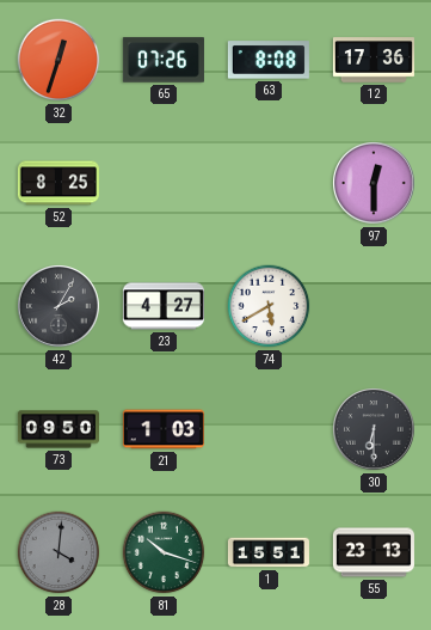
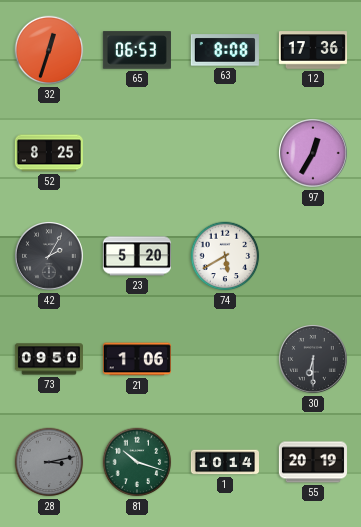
65: 07:26 -> 06:53 (137, 50)
97: 12:30 -> 12:35 (314, 154)
23: 4:27 -> 5:20 (137, 256)
21: 1:03 -> 1:06 (137, 359)
28: 4:01 -> 3:13 (49, 462)
1: 15:51 -> 10:14 (225, 462)
55: 23:13 -> 20:19 (313, 462)
